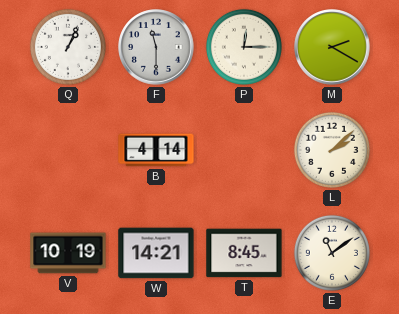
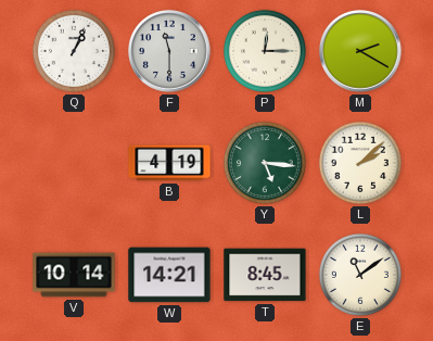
B: 4:14 -> 4:19 (169, 163)
Y: none -> 5:16 (265, 163)
V: 10:19 -> 10:14 (74, 275)
